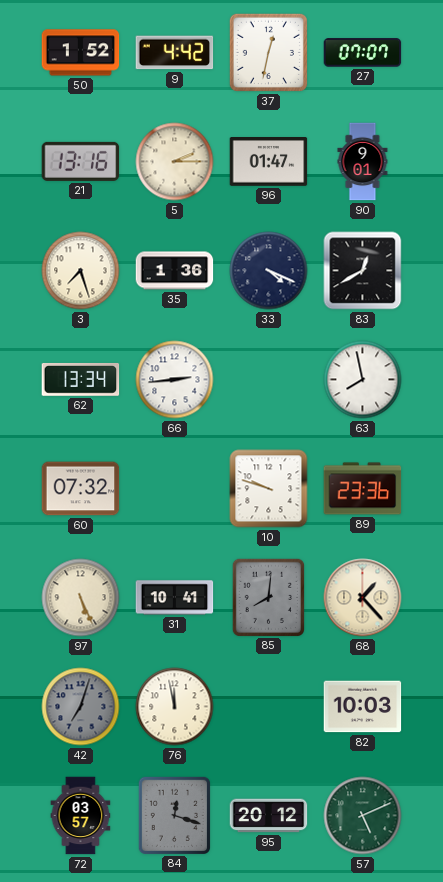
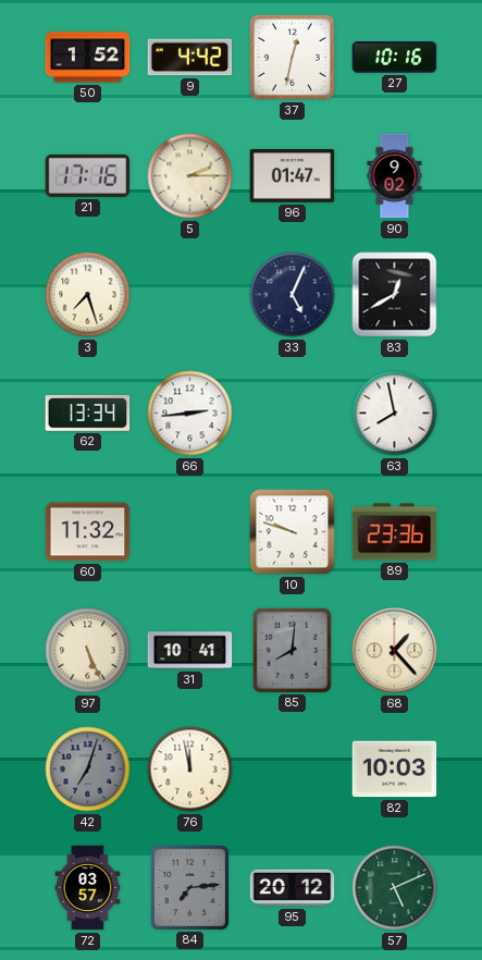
27: 07:07 -> 10:16 (395, 58)
21: 13:16 -> 17:16 (88, 175)
90: 9:01 -> 9:02 (395, 176)
35: 1:36 -> none (175, 271)
33: 4:19 -> 5:04 (293, 295)
60: 07:32 -> 11:32 (88, 532)
84: 12:18 -> 7:14 (189, 887)
